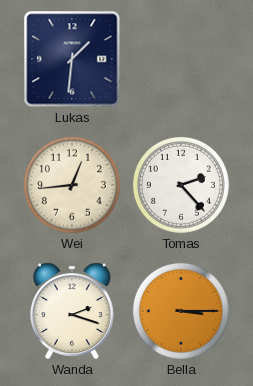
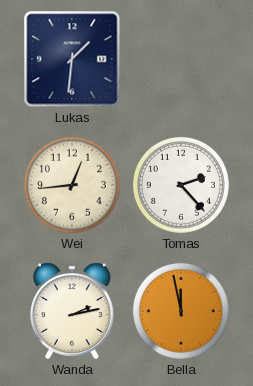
Wanda: 2:18 -> 2:13 (73, 311)
Bella: 3:15 -> 11:58 (181, 311)
